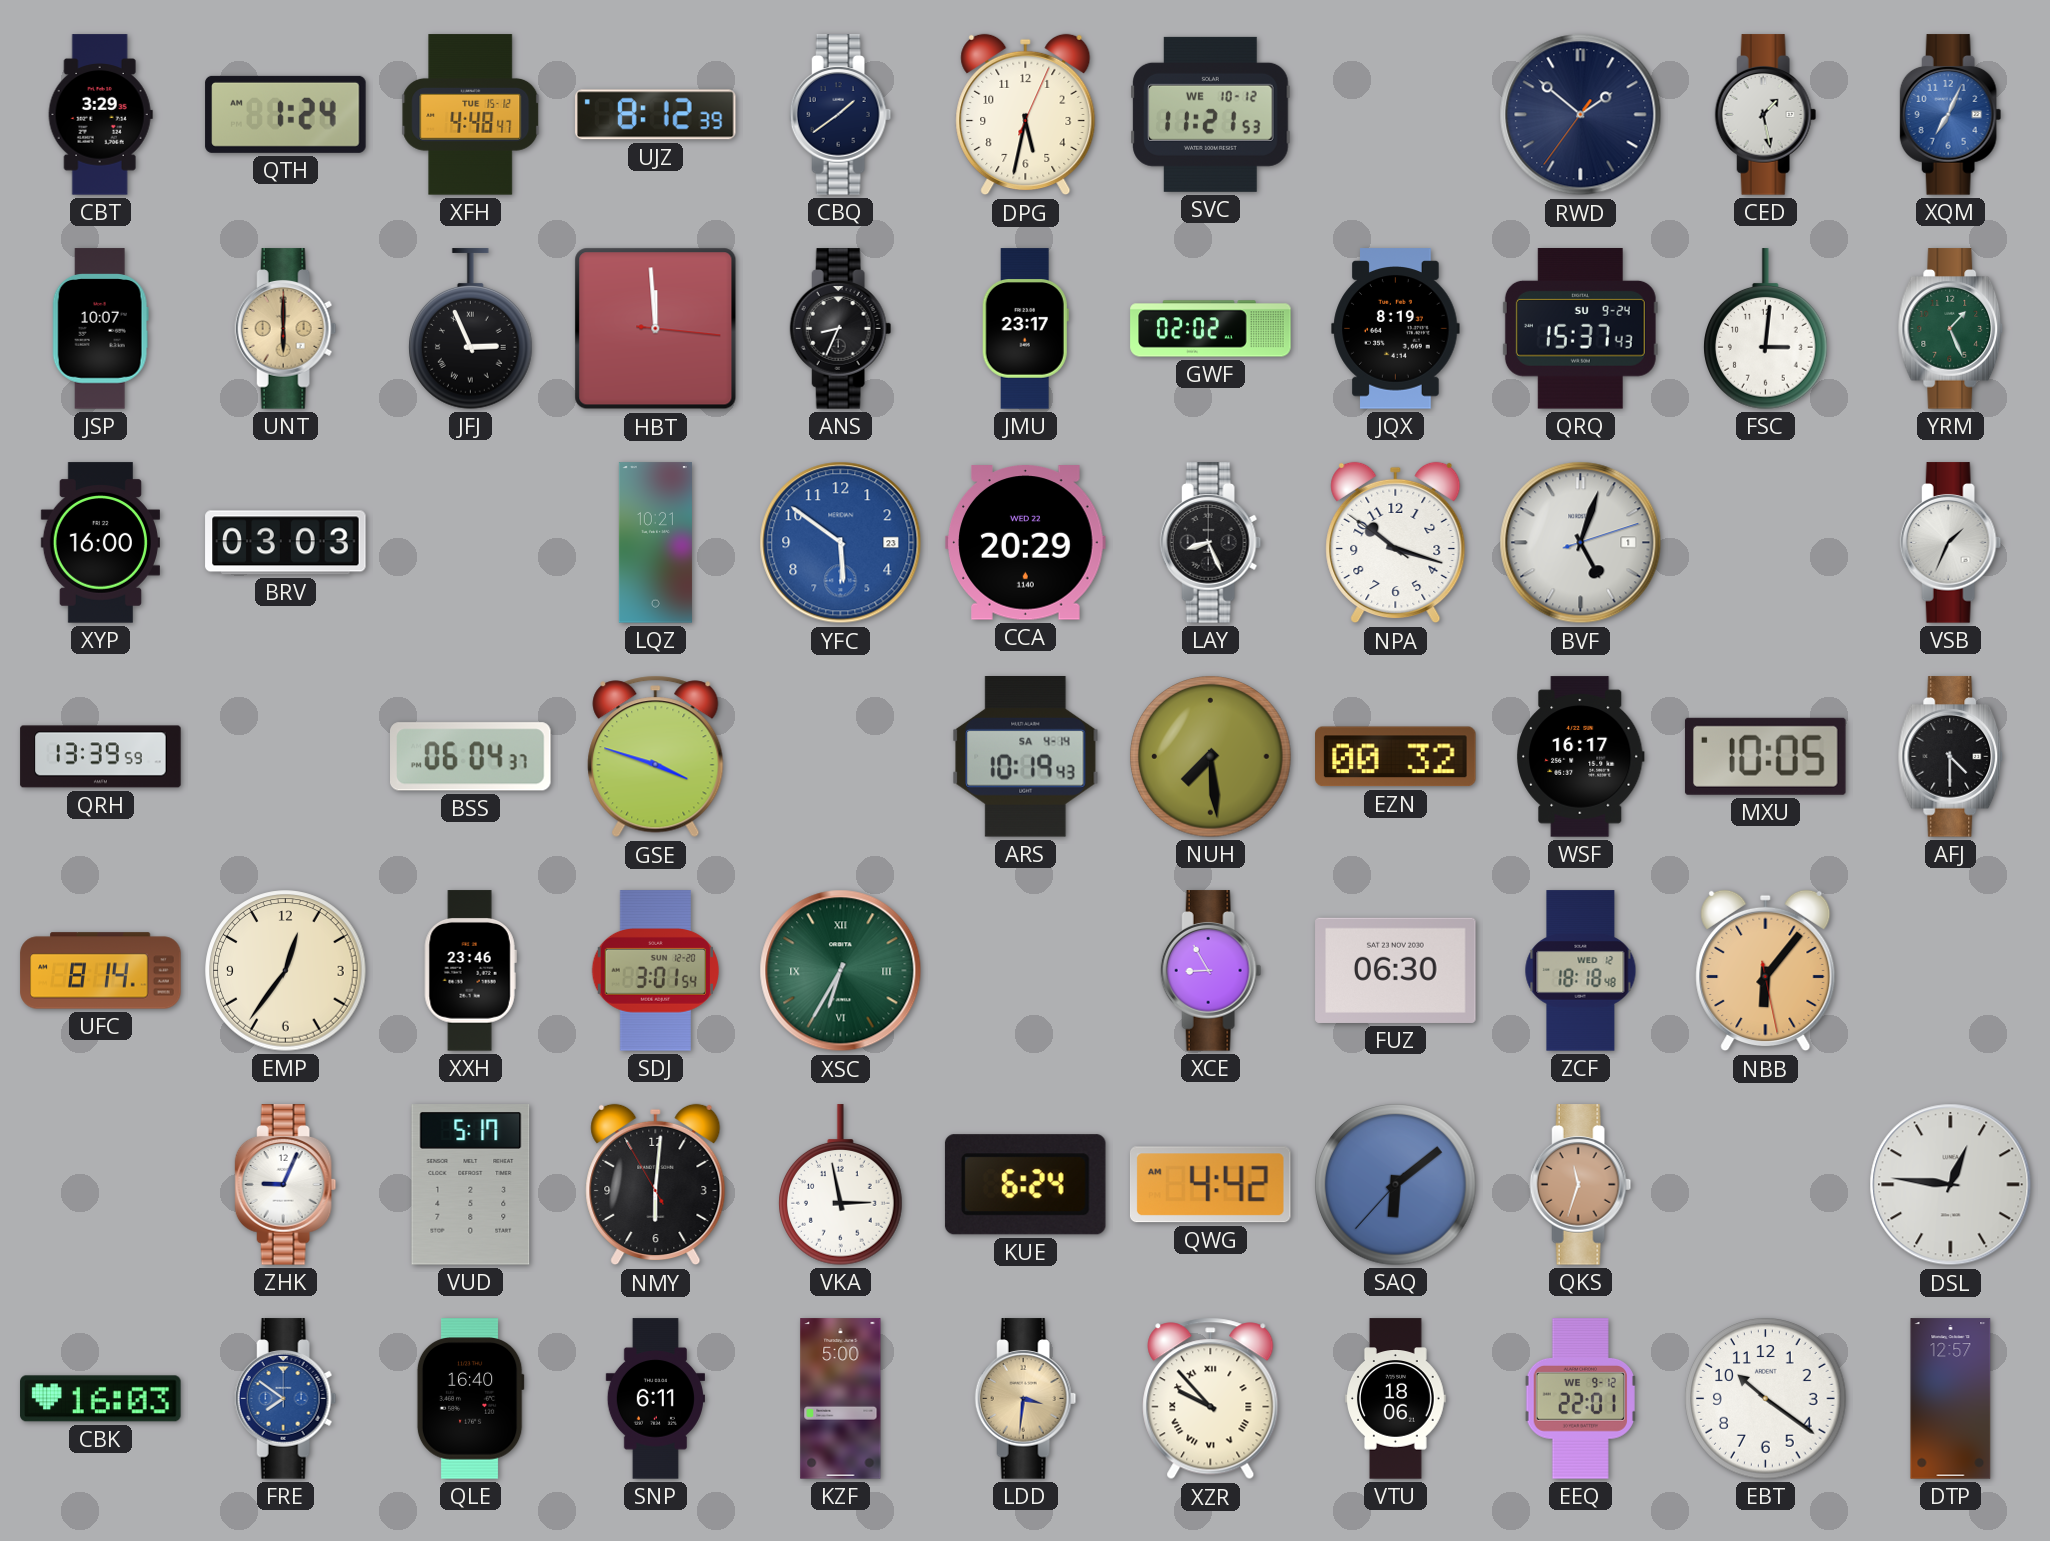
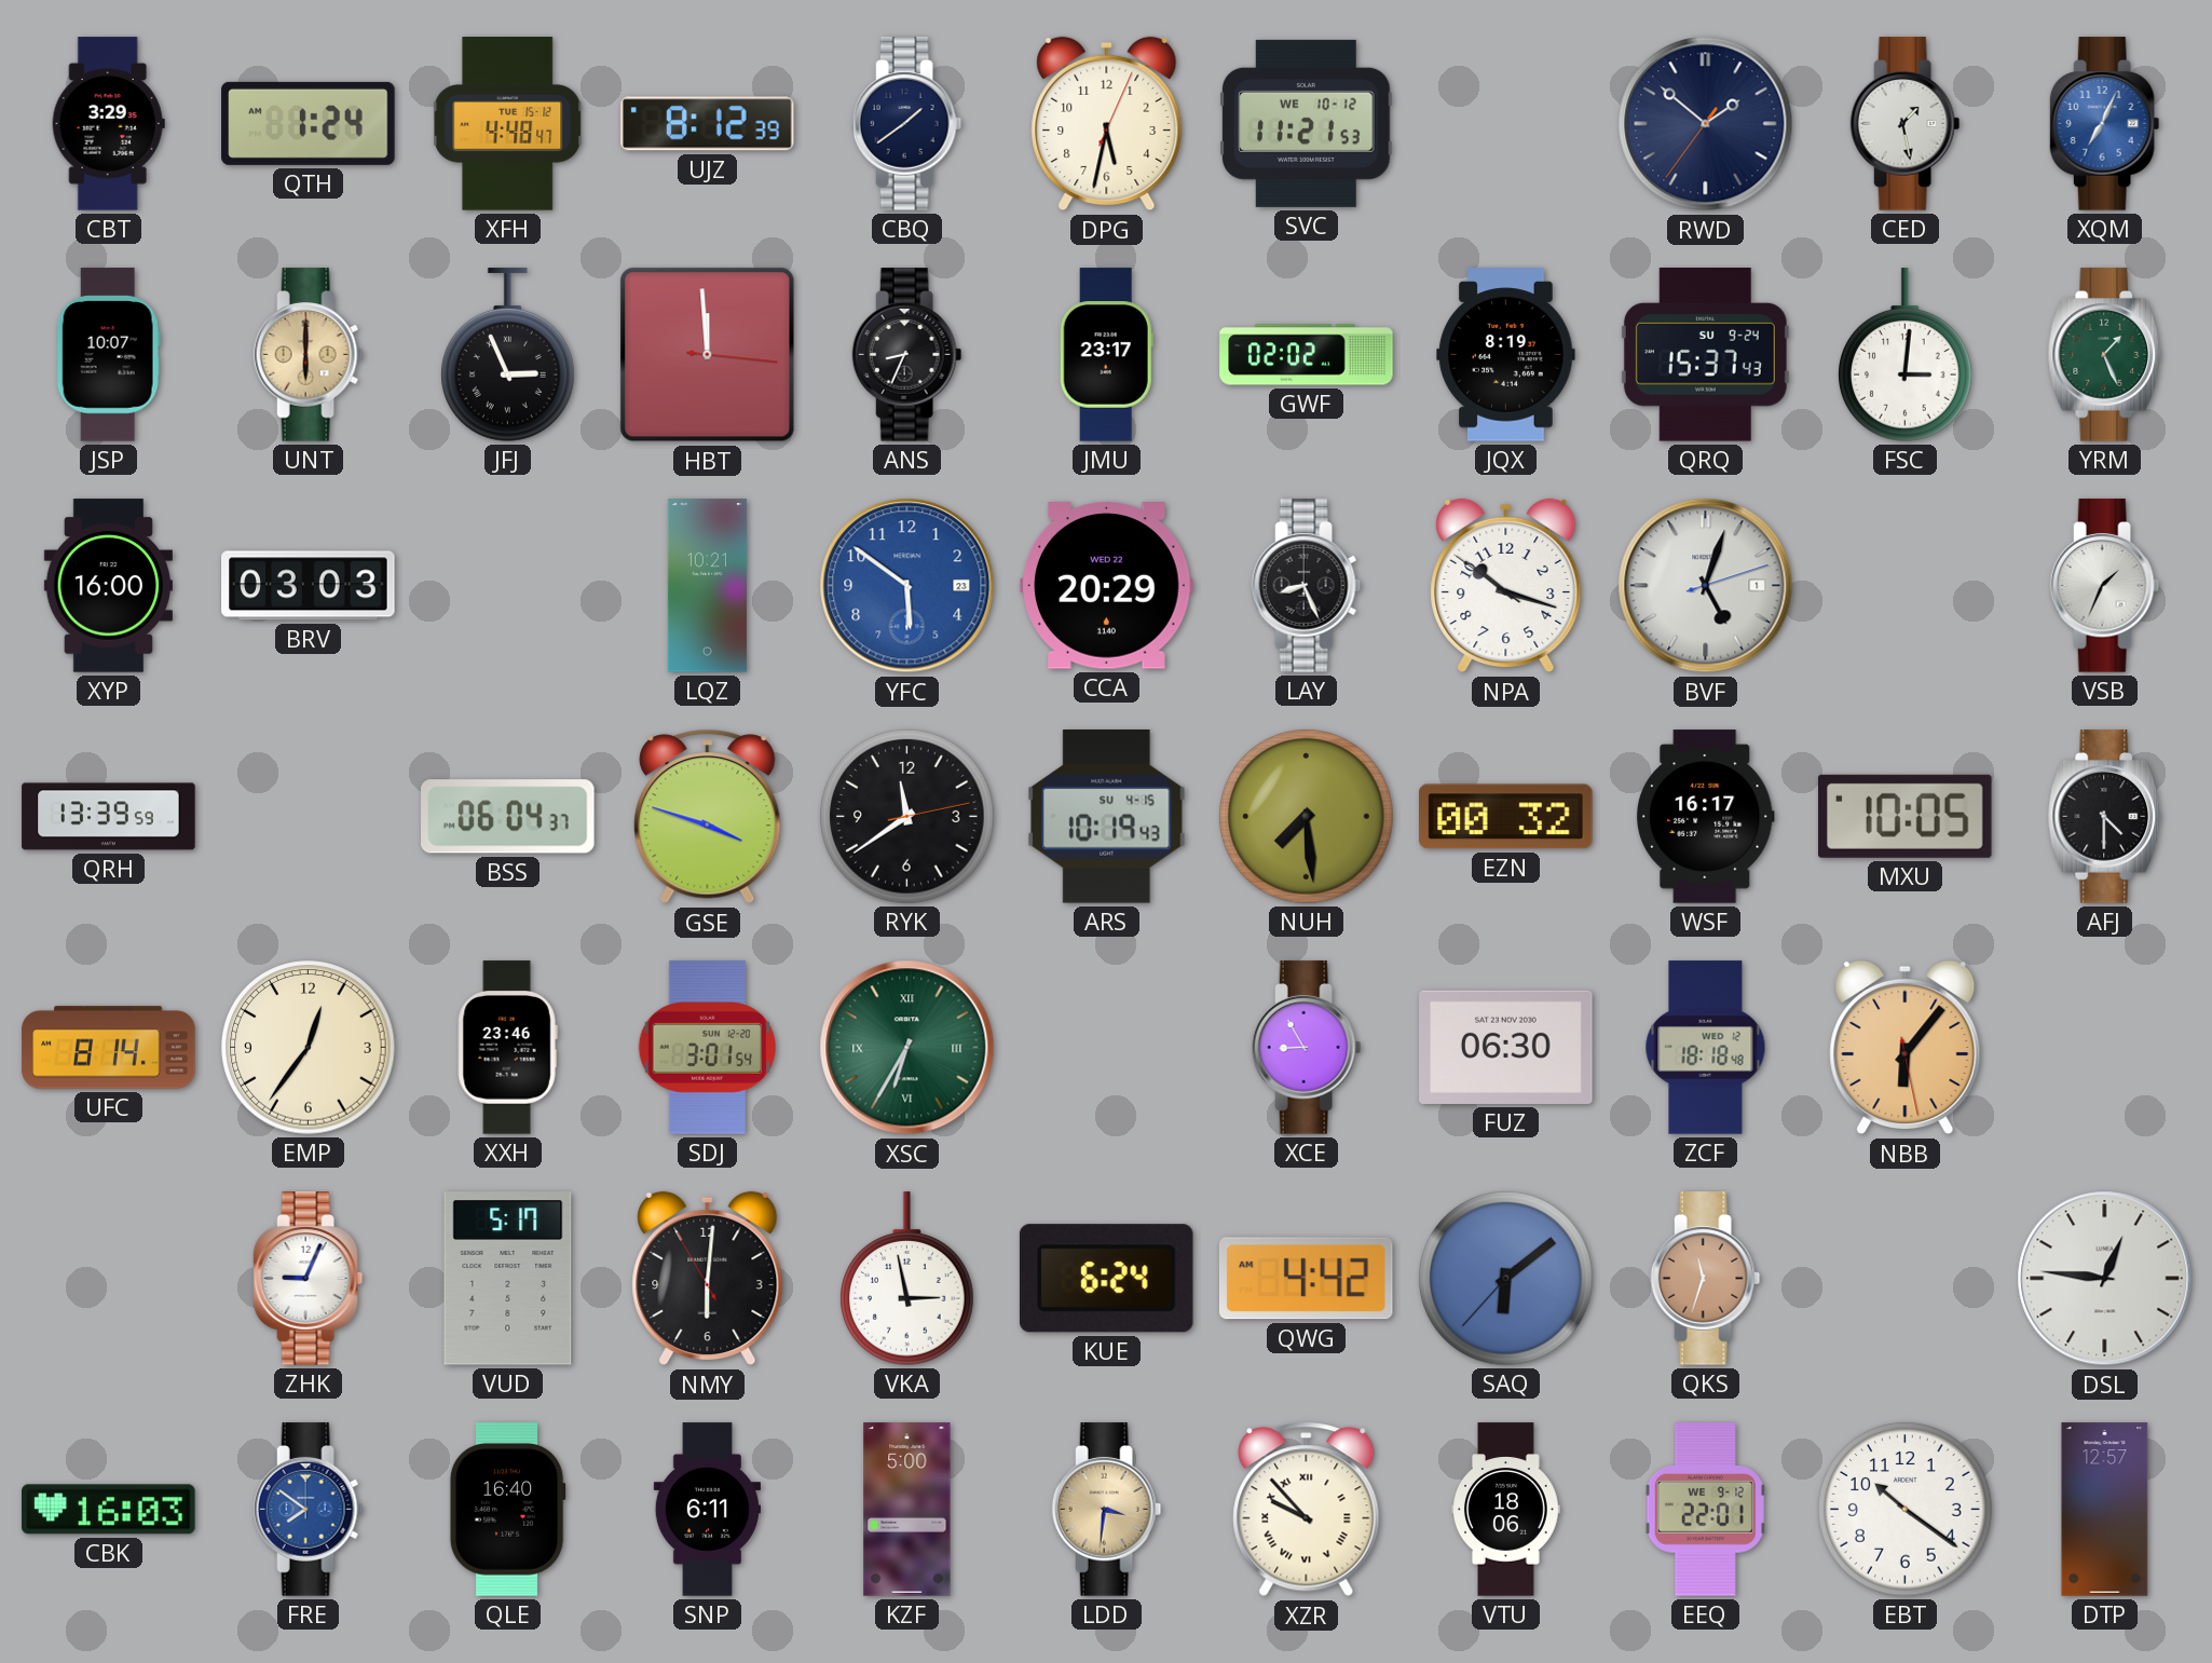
RYK: none -> 11:39 (907, 817)
ARS date: SA 4-14 -> SU 4-15 (1107, 817)
